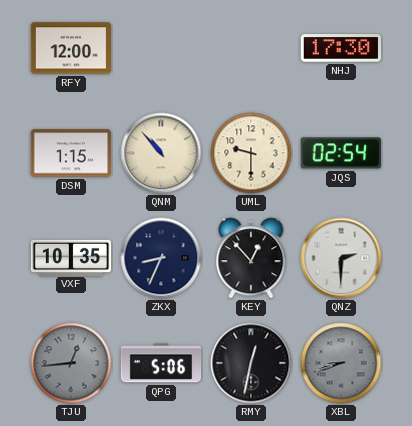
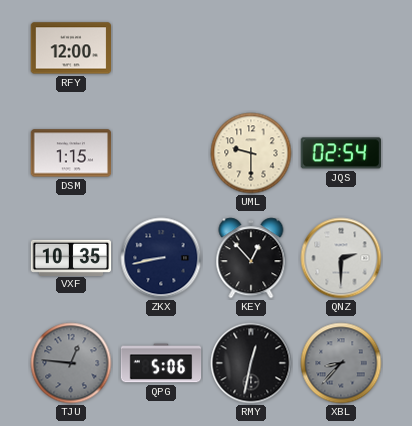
NHJ: 17:30 -> none (341, 48)
QNM: 10:53 -> none (161, 153)
ZKX: 8:34 -> 8:43 (161, 258)
TJU: 12:44 -> 12:46 (71, 363)
XBL: 8:42 -> 8:37 (341, 363)
